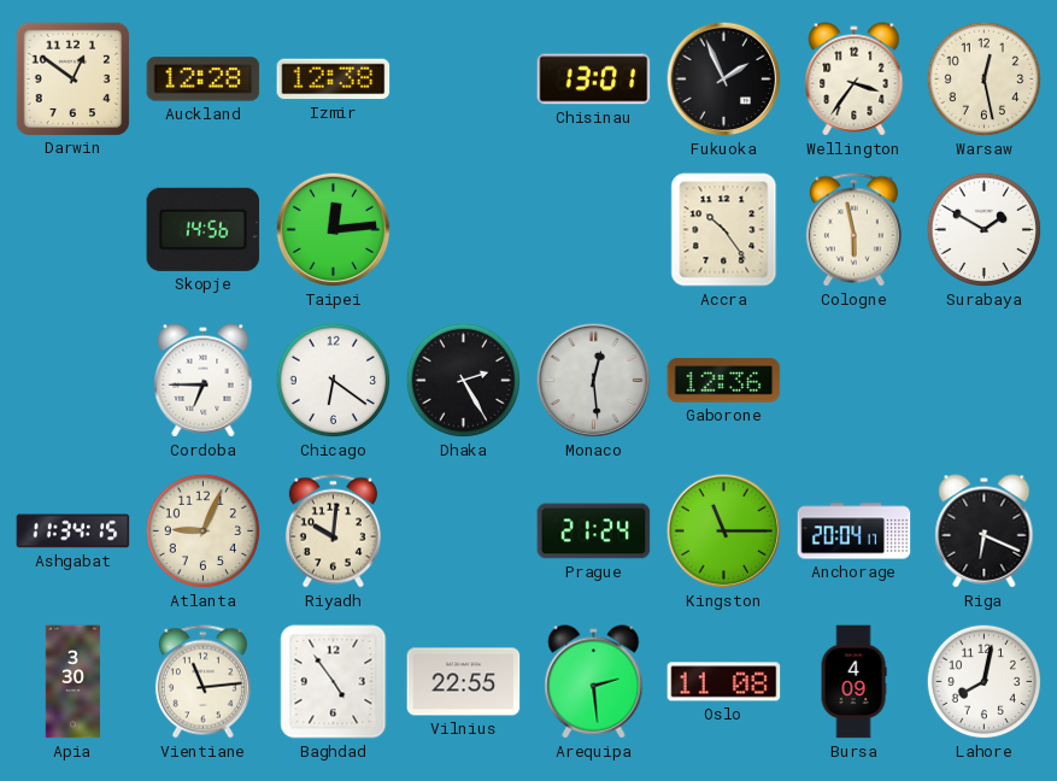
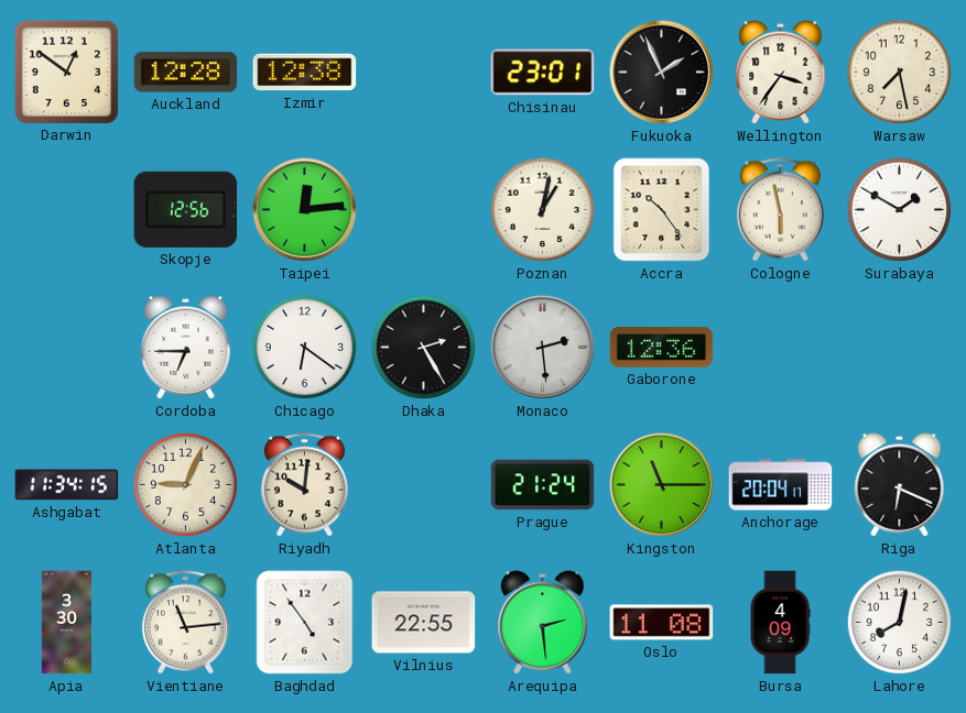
Chisinau: 13:01 -> 23:01 (543, 73)
Warsaw: 12:28 -> 7:28 (900, 73)
Skopje: 14:56 -> 12:56 (186, 209)
Poznan: none -> 1:02 (543, 210)
Monaco: 12:29 -> 2:29 (543, 348)
